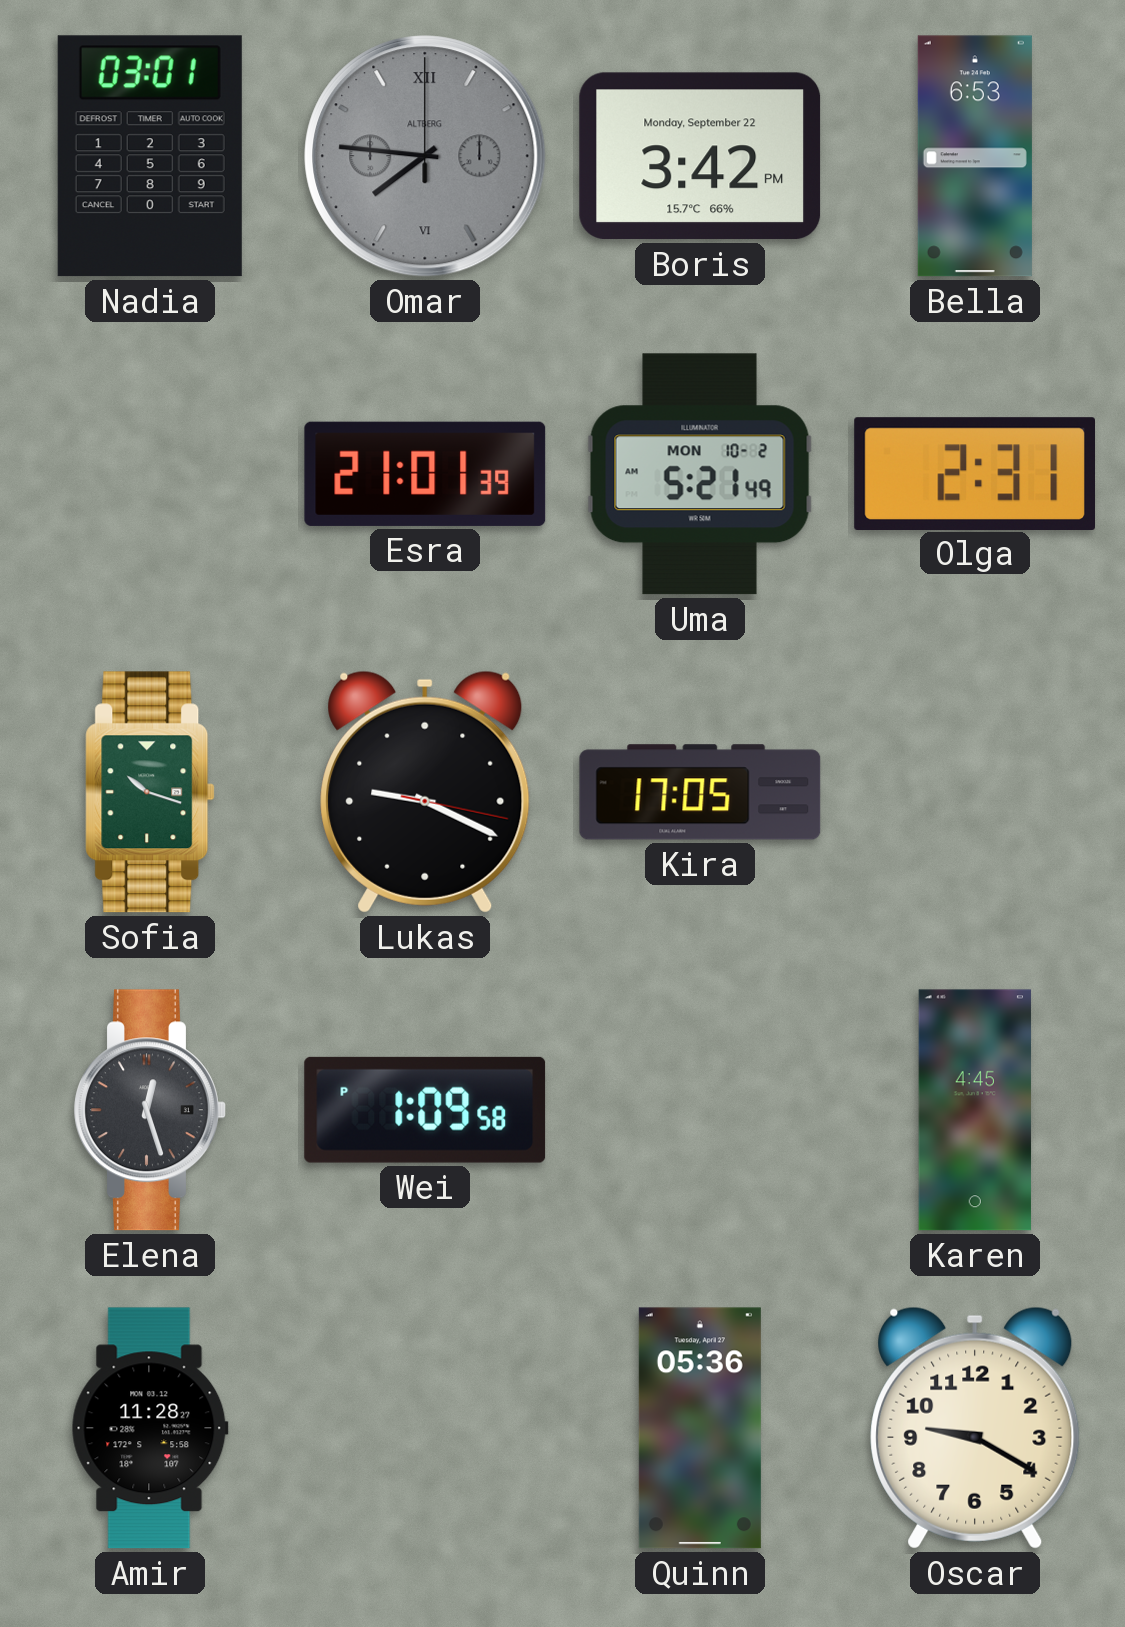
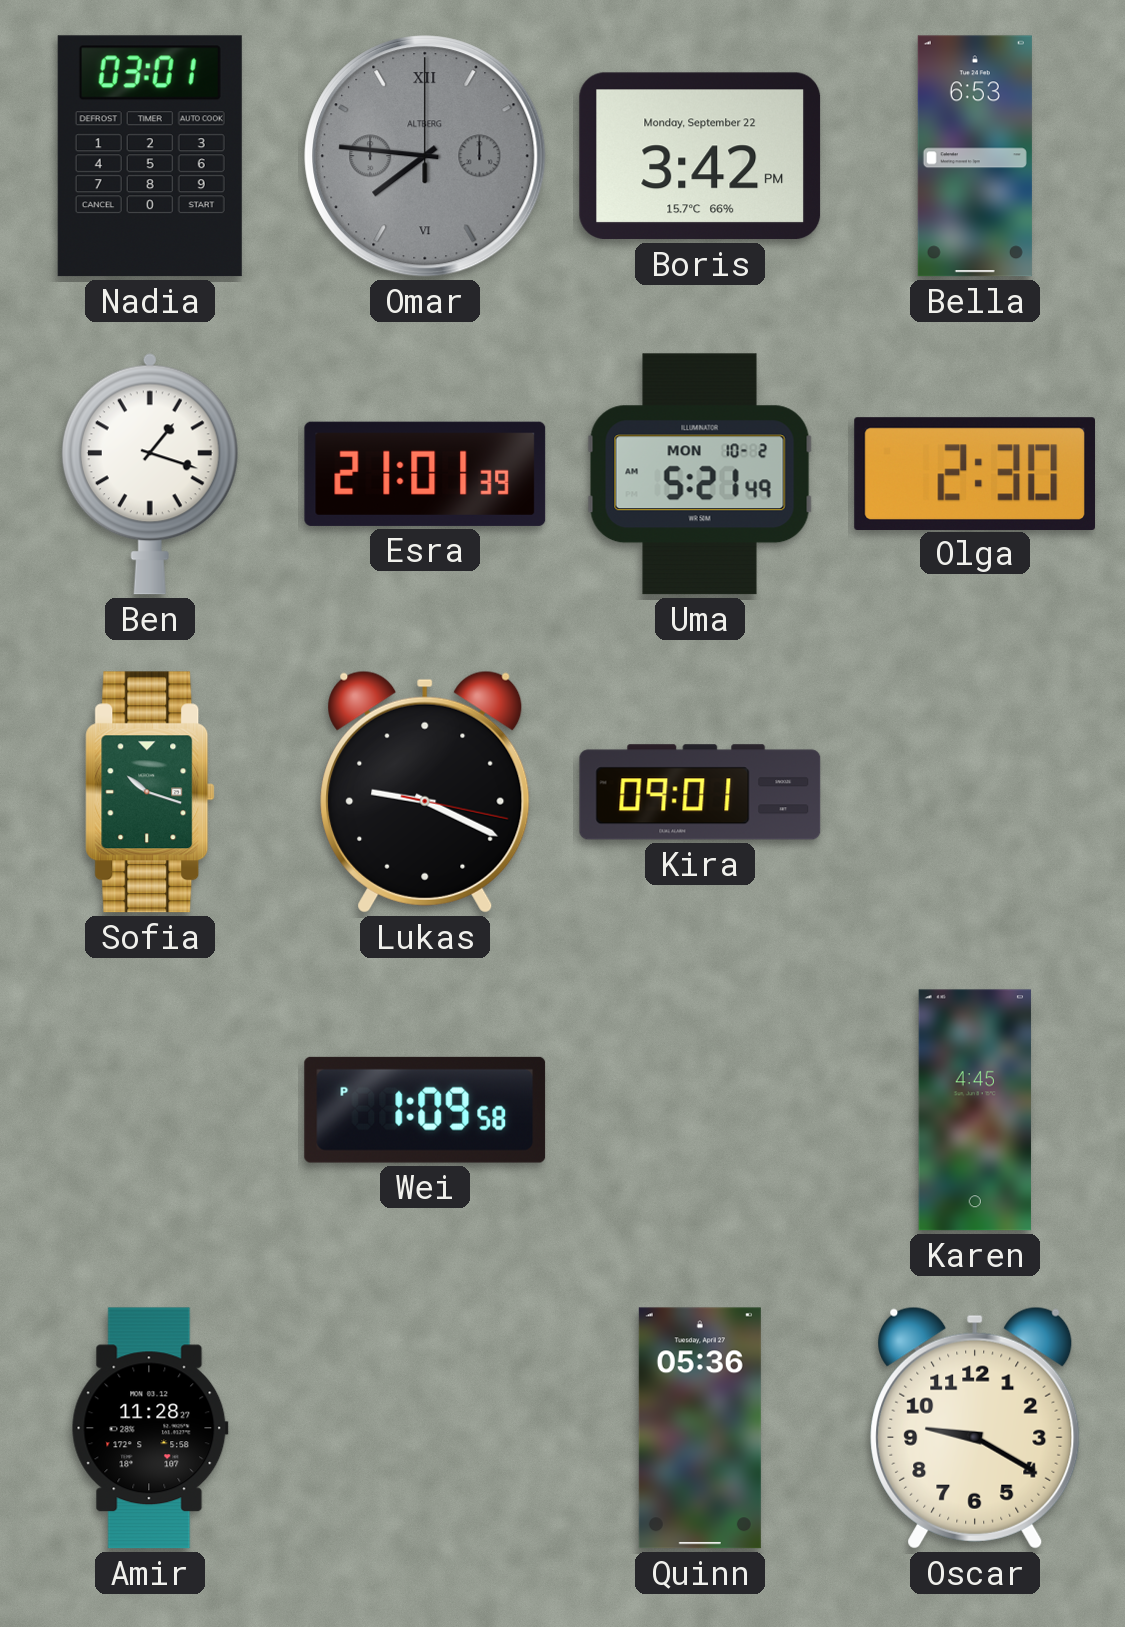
Ben: none -> 1:18 (150, 474)
Olga: 2:31 -> 2:30 (974, 473)
Kira: 17:05 -> 09:01 (700, 792)
Elena: 12:27 -> none (150, 1110)
